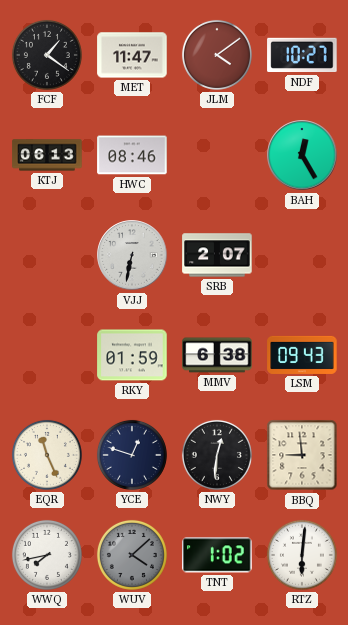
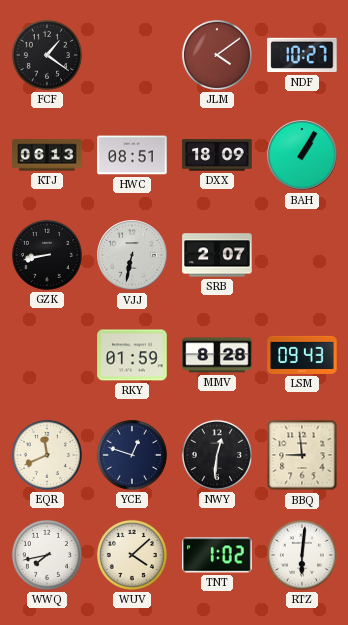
MET: 11:47 -> none (132, 55)
HWC: 08:46 -> 08:51 (132, 155)
DXX: none -> 18:09 (217, 155)
BAH: 12:25 -> 1:05 (302, 155)
GZK: none -> 8:43 (47, 255)
MMV: 6:38 -> 8:28 (217, 355)
EQR: 11:26 -> 11:41 (47, 455)
WUV dial: grey -> cream (132, 555)
